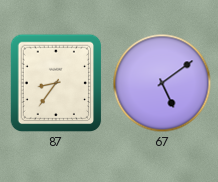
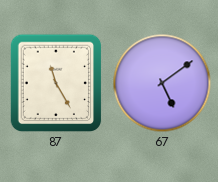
87: 8:36 -> 11:25 (56, 83)
